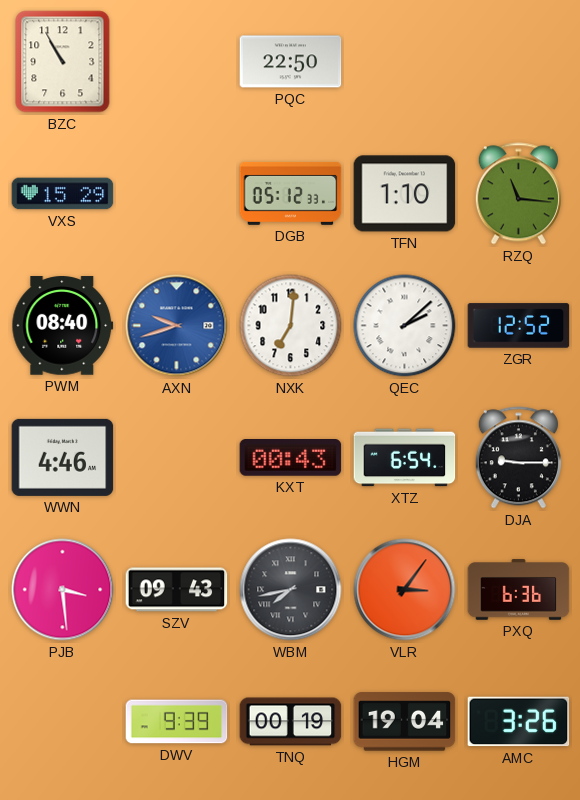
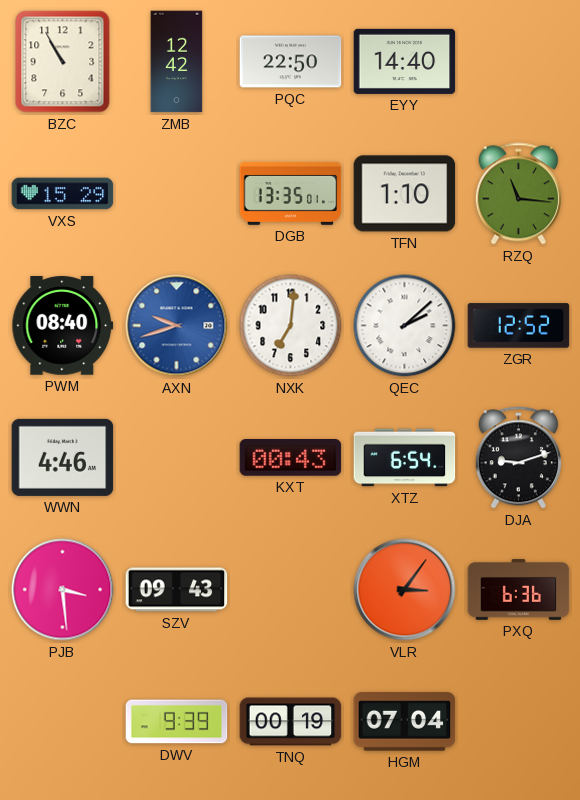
ZMB: none -> 12:42 (177, 62)
EYY: none -> 14:40 (405, 61)
DGB: 05:12 -> 13:35 (291, 193)
DJA: 9:15 -> 9:12 (518, 458)
WBM: 7:43 -> none (291, 590)
HGM: 19:04 -> 07:04 (405, 722)
AMC: 3:26 -> none (519, 722)
